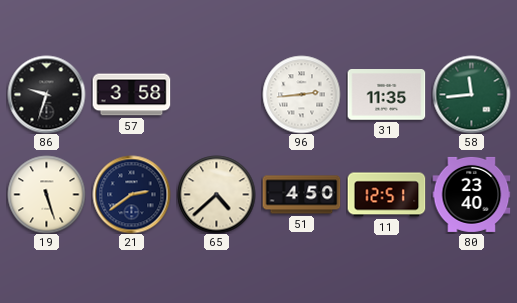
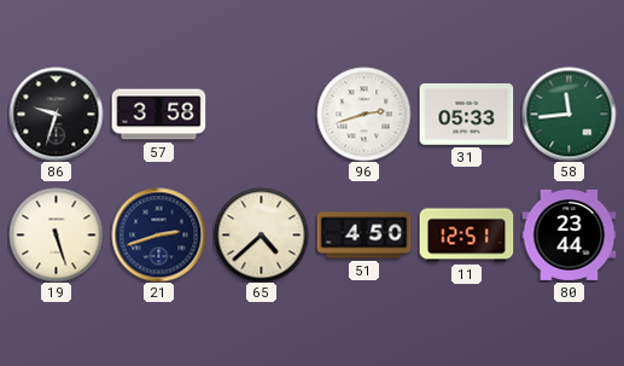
96: 2:44 -> 2:42 (363, 114)
31: 11:35 -> 05:33 (466, 115)
21: 2:39 -> 2:42 (158, 234)
80: 23:40 -> 23:44 (568, 234)
